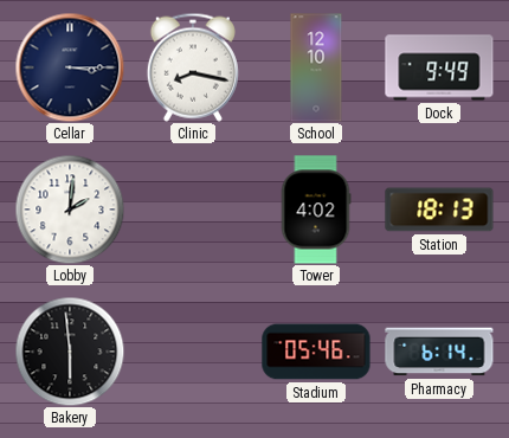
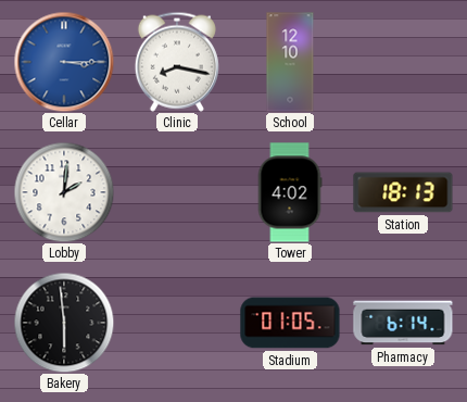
Cellar dial: navy -> blue (64, 62)
Dock: 9:49 -> none (439, 67)
Stadium: 05:46 -> 01:05 (290, 323)
